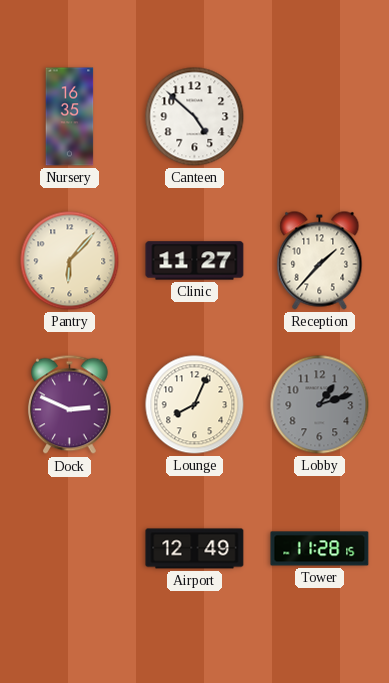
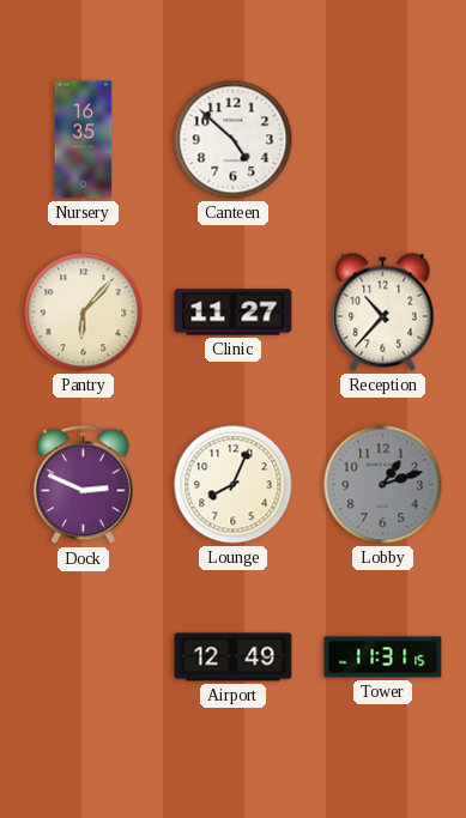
Reception: 1:37 -> 10:37 (383, 313)
Tower: 11:28 -> 11:31 (383, 658)
